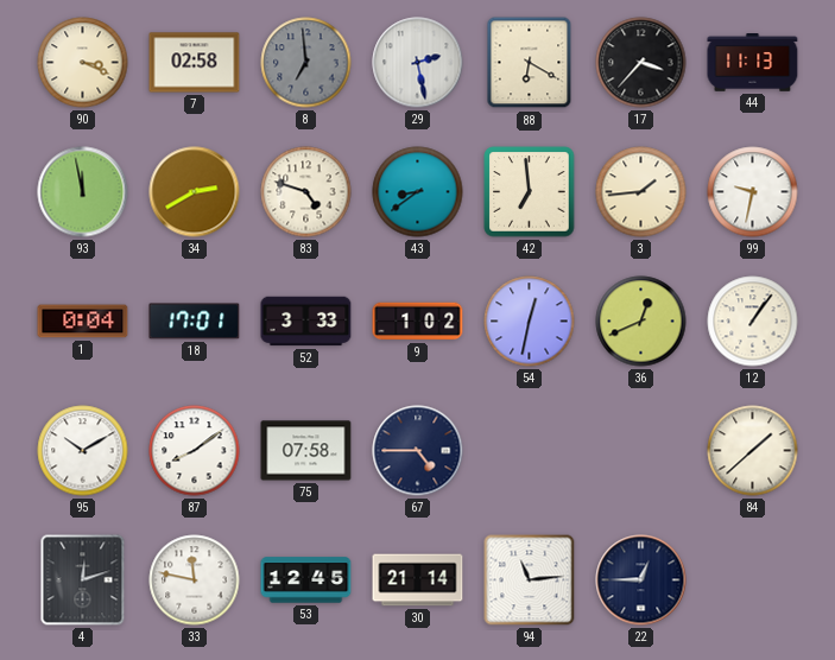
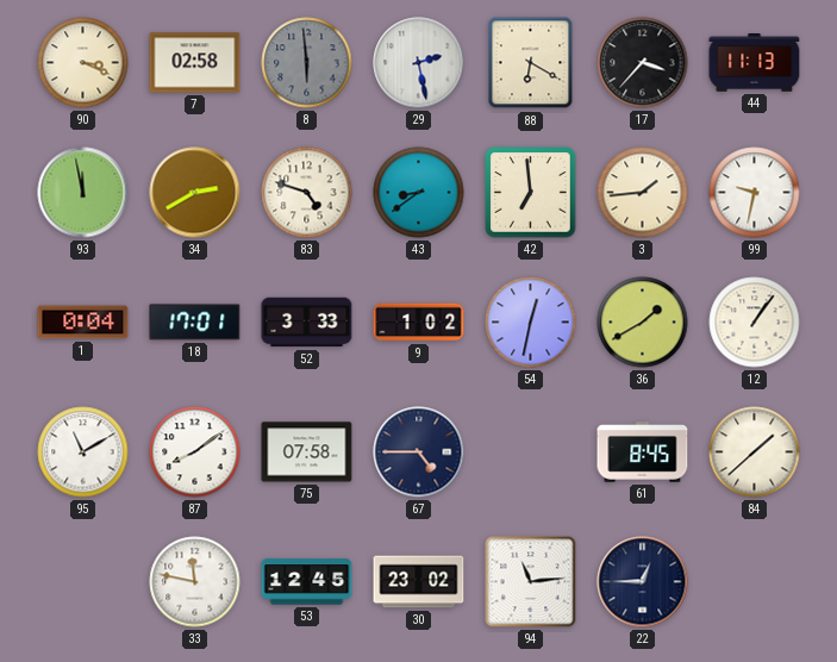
8: 6:59 -> 5:59 (307, 63)
36: 12:41 -> 1:40 (643, 323)
95: 10:10 -> 11:10 (83, 452)
61: none -> 8:45 (643, 452)
4: 12:12 -> none (83, 580)
30: 21:14 -> 23:02 (419, 582)
